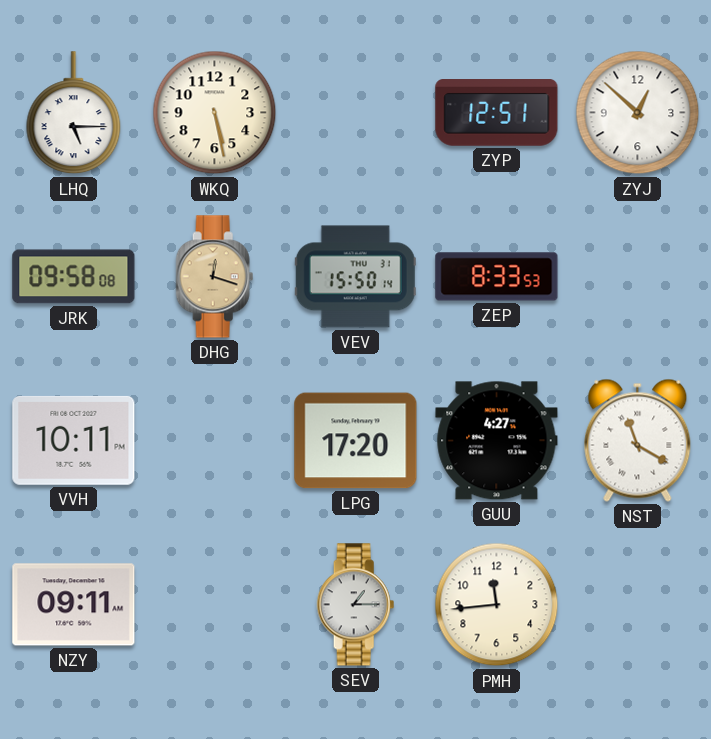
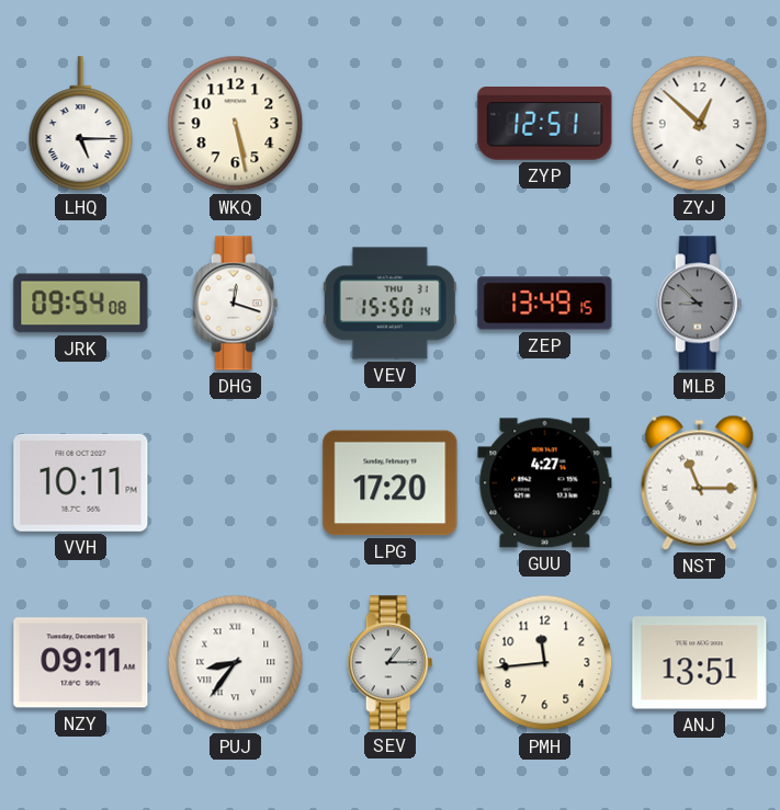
JRK: 09:58 -> 09:54 (81, 304)
DHG dial: champagne -> white (236, 304)
ZEP: 8:33 -> 13:49 (545, 304)
MLB: none -> 8:52 (700, 304)
NST: 11:20 -> 11:15 (700, 482)
PUJ: none -> 8:36 (236, 663)
ANJ: none -> 13:51 (700, 663)
